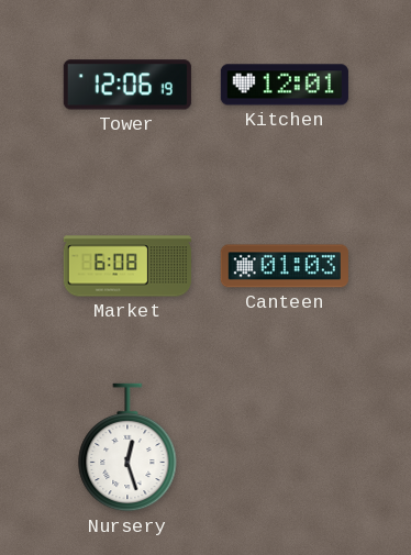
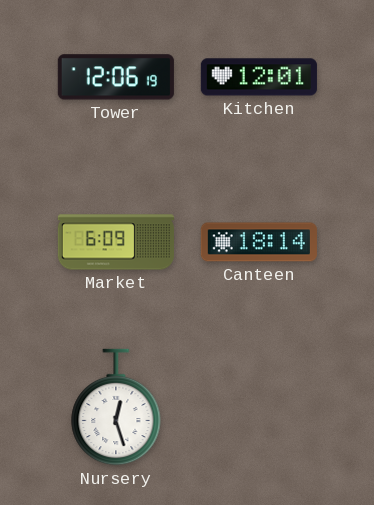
Market: 6:08 -> 6:09 (116, 242)
Canteen: 01:03 -> 18:14 (259, 242)
